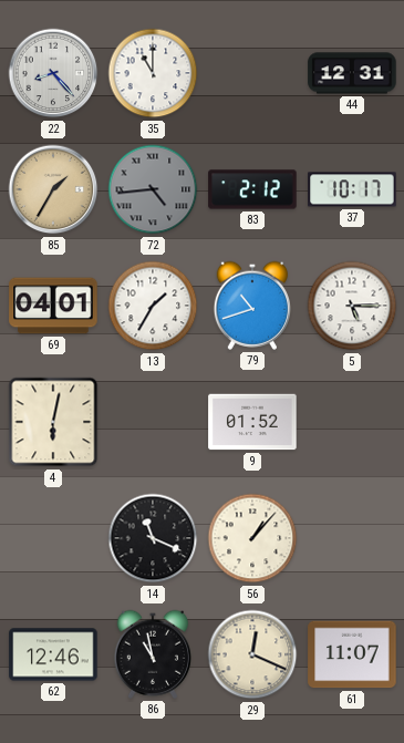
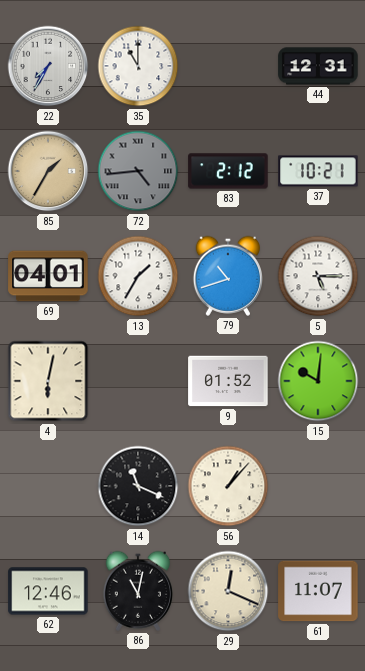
22: 8:23 -> 7:35 (48, 66)
37: 10:17 -> 10:21 (318, 171)
15: none -> 10:01 (318, 381)
86: 10:58 -> 11:02 (137, 591)
